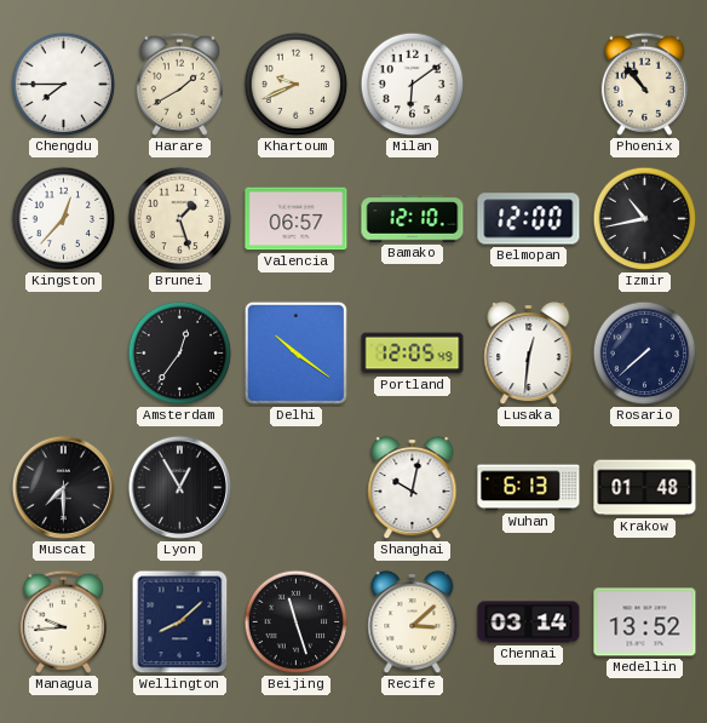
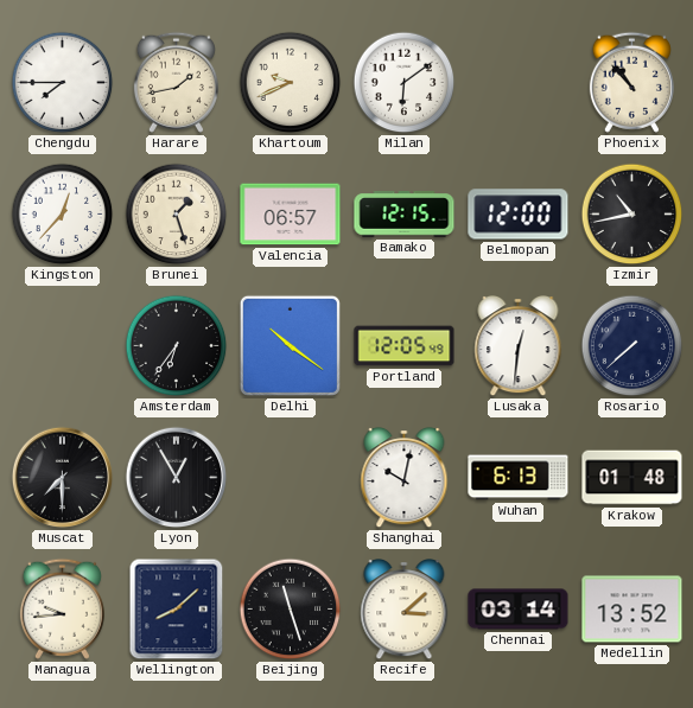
Harare: 1:40 -> 1:43 (176, 82)
Bamako: 12:10 -> 12:15 (405, 215)
Amsterdam: 12:36 -> 6:36 (177, 346)
